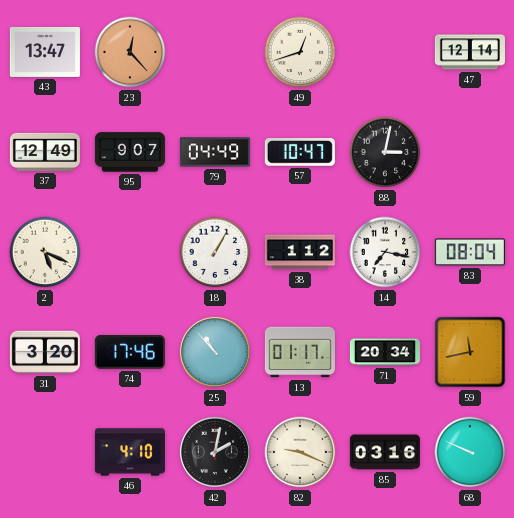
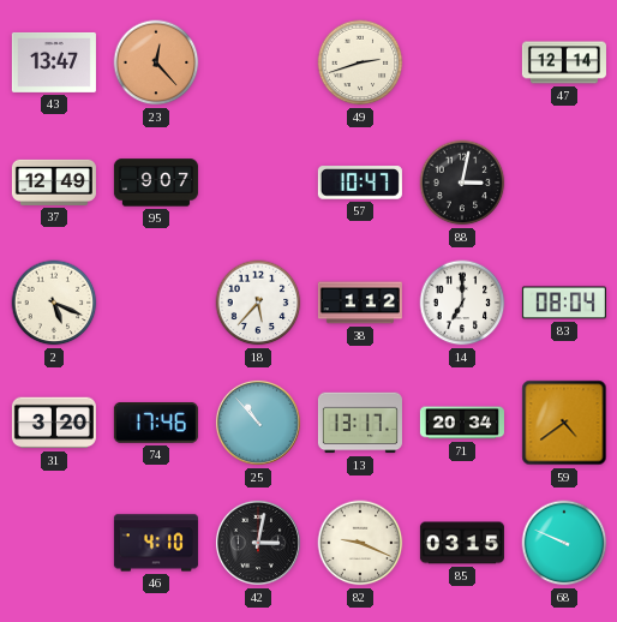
49: 12:42 -> 2:42 (360, 62)
79: 04:49 -> none (215, 152)
18: 1:05 -> 5:37 (258, 303)
14: 7:17 -> 7:00 (462, 303)
13: 01:17 -> 13:17 (360, 423)
59: 11:43 -> 4:39 (564, 423)
42: 2:02 -> 3:02 (258, 543)
85: 03:16 -> 03:15 (462, 543)
